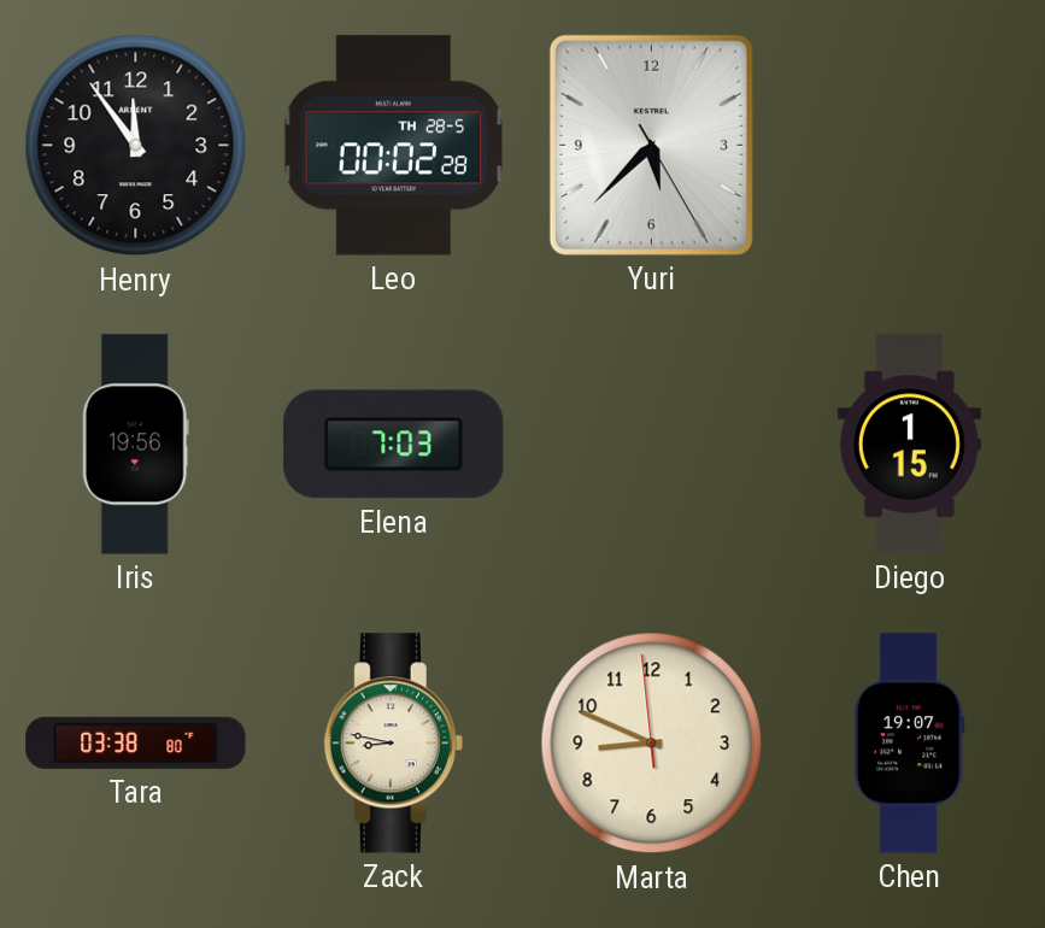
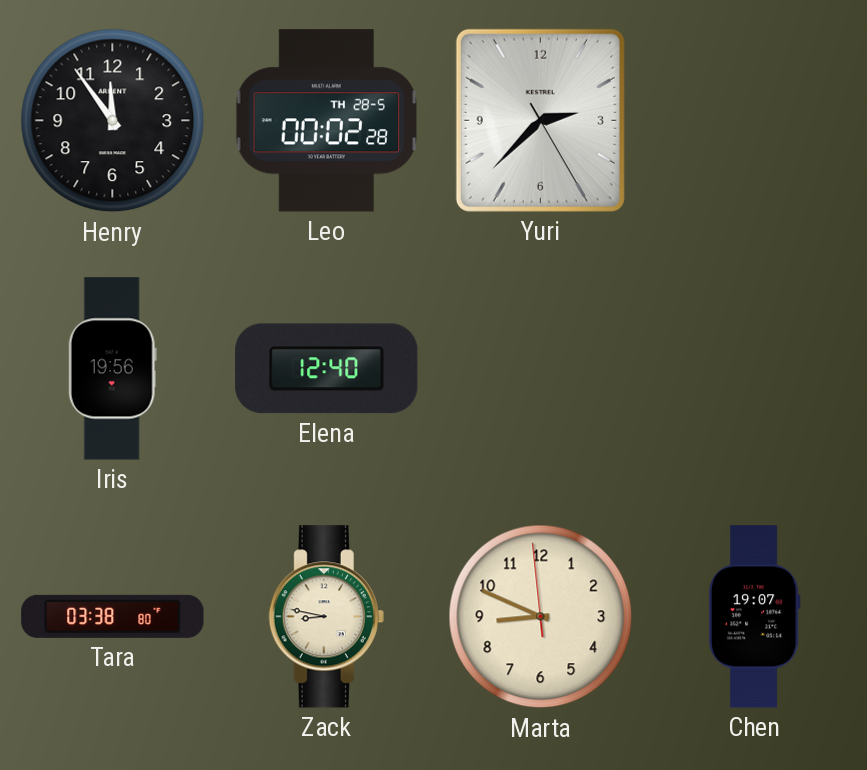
Yuri: 5:37 -> 2:37 (540, 120)
Elena: 7:03 -> 12:40 (327, 369)
Diego: 1:15 -> none (909, 445)
